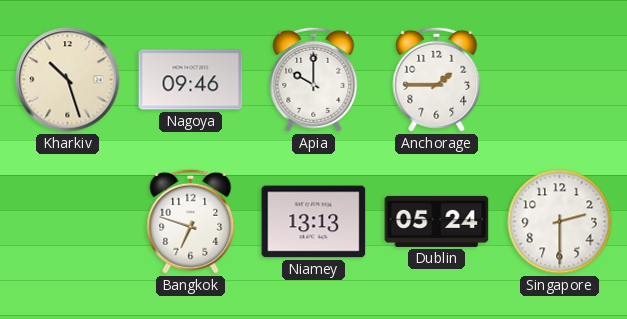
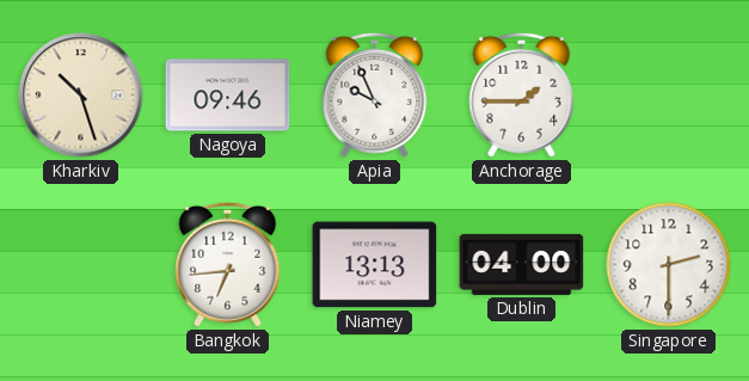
Apia: 10:00 -> 9:56 (375, 94)
Bangkok: 6:48 -> 6:44 (228, 264)
Dublin: 05:24 -> 04:00 (522, 264)
